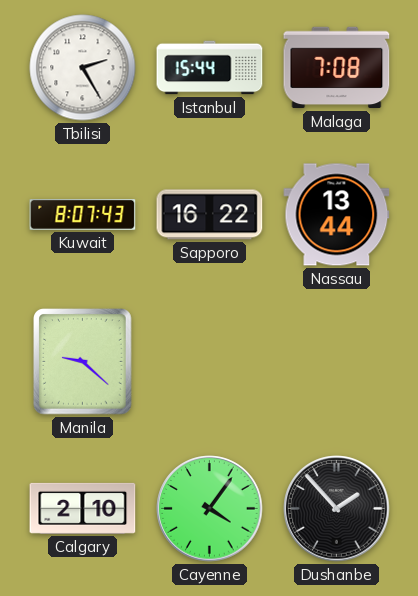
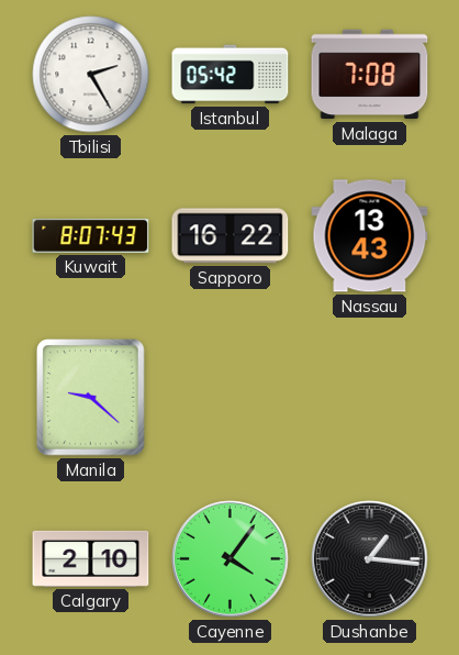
Istanbul: 15:44 -> 05:42 (231, 75)
Nassau: 13:44 -> 13:43 (370, 236)
Dushanbe: 1:53 -> 1:16 (370, 559)
